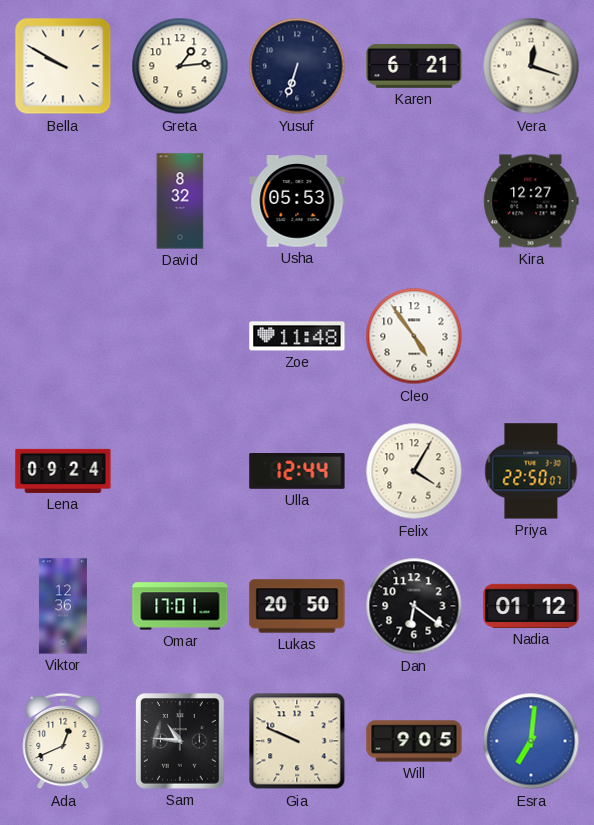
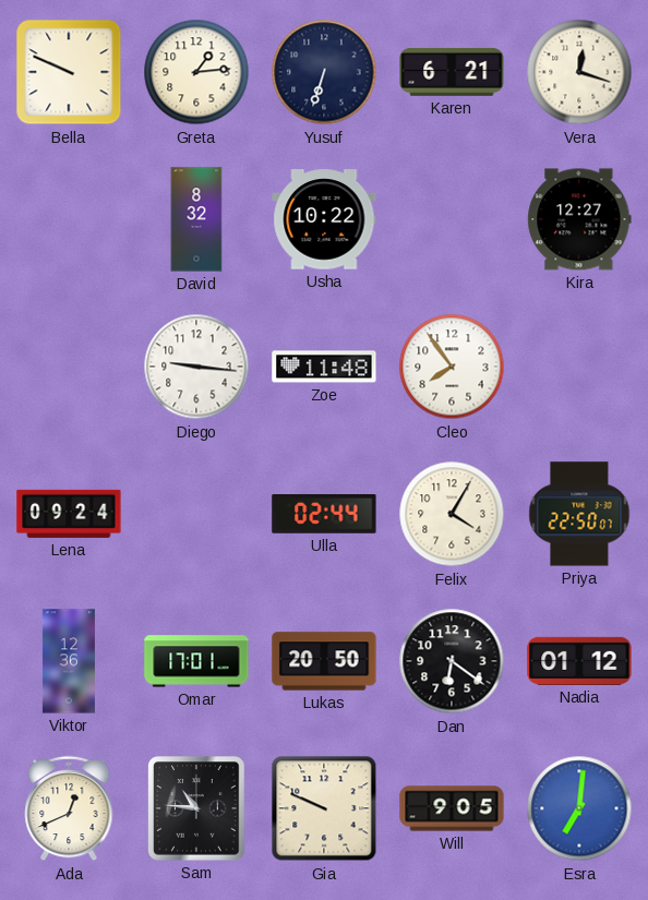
Bella: 9:50 -> 9:49 (69, 72)
Usha: 05:53 -> 10:22 (324, 219)
Diego: none -> 9:16 (196, 367)
Cleo: 4:54 -> 7:54 (452, 367)
Ulla: 12:44 -> 02:44 (324, 515)
